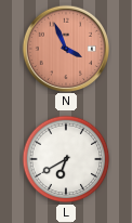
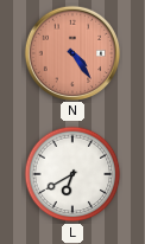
N: 3:56 -> 4:24 (71, 52)
